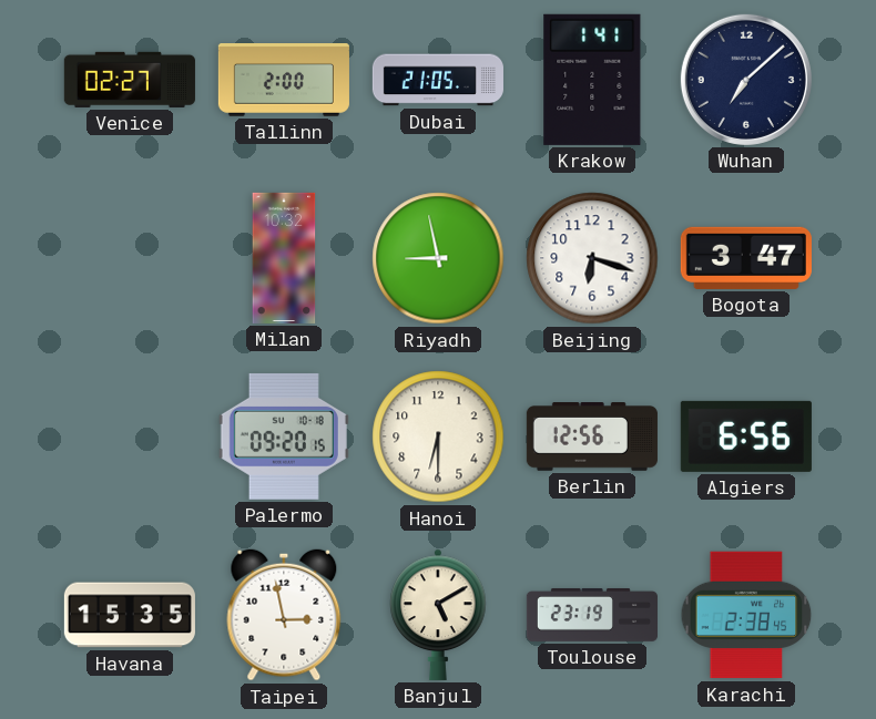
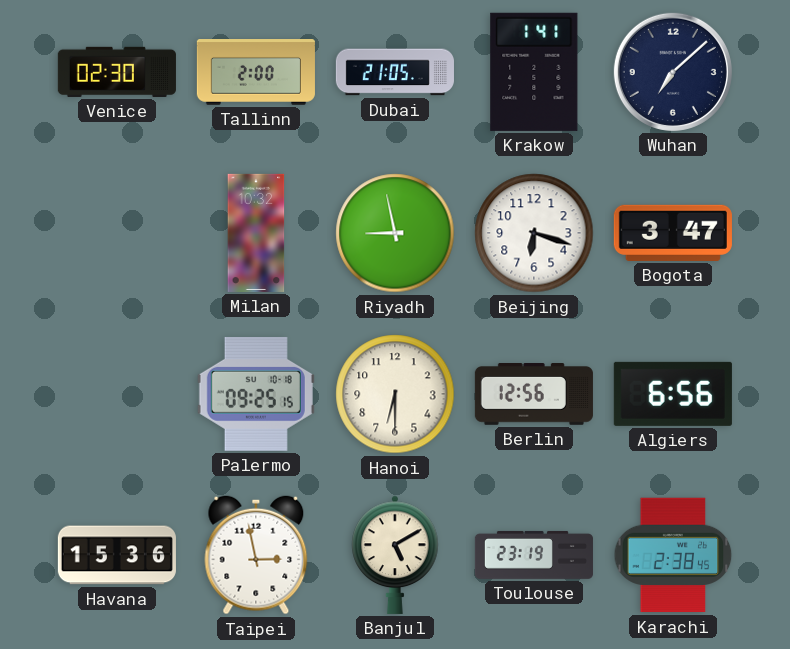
Venice: 02:27 -> 02:30 (117, 72)
Palermo: 09:20 -> 09:25 (256, 394)
Havana: 15:35 -> 15:36 (117, 555)
